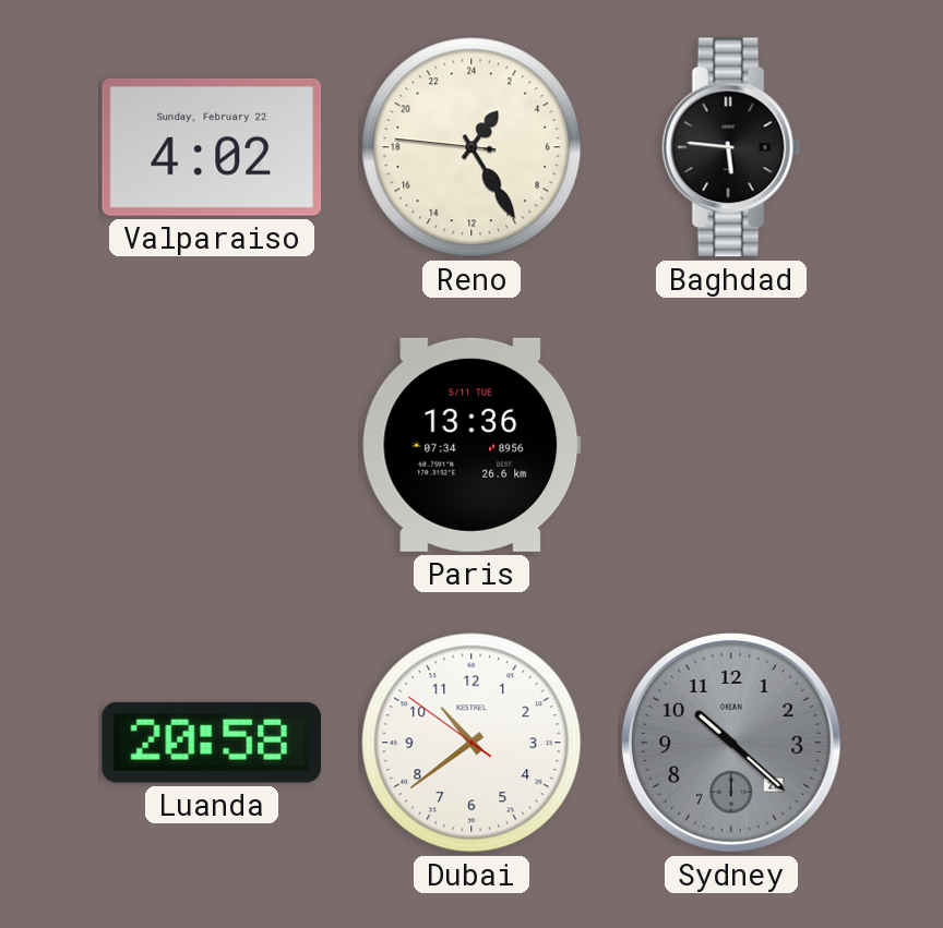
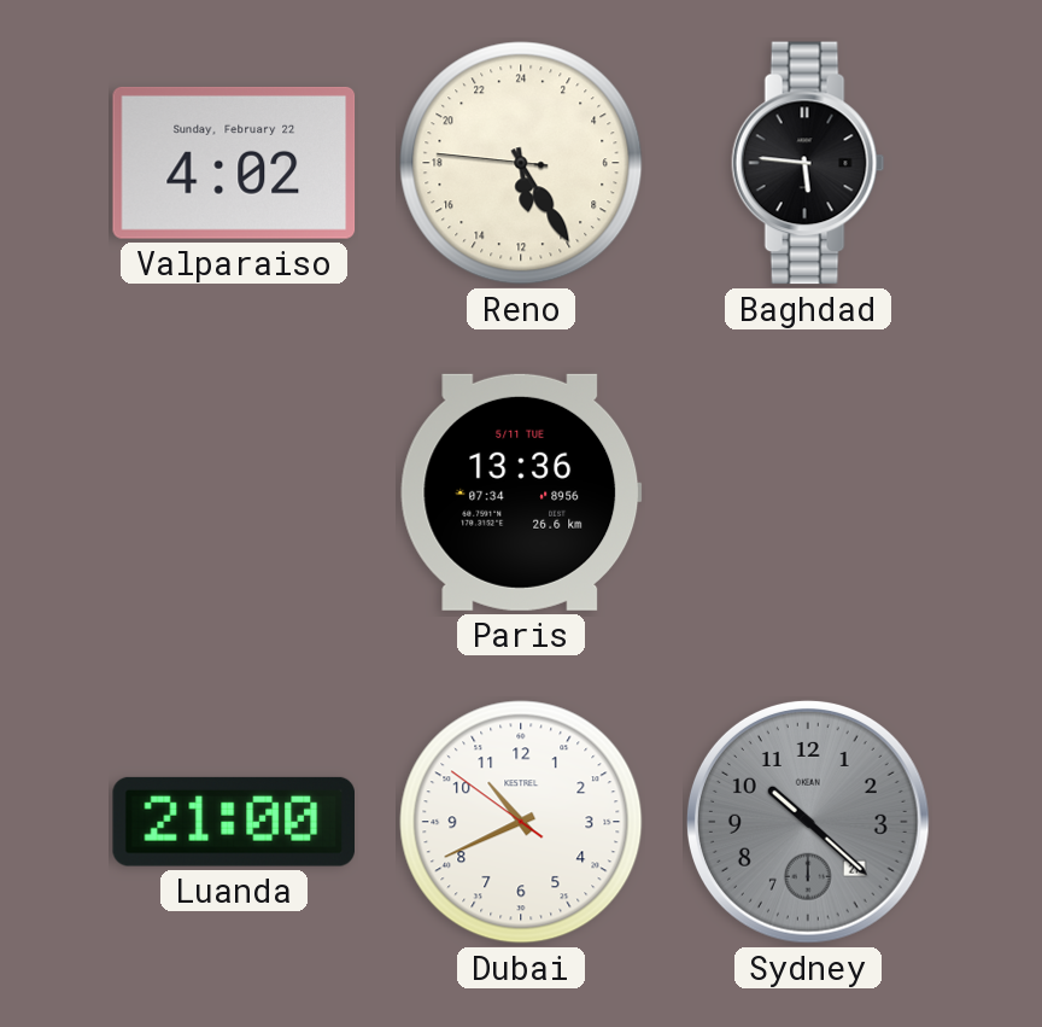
Reno: 2:24 -> 11:24 (521, 163)
Luanda: 20:58 -> 21:00 (233, 822)
Dubai: 10:38 -> 10:40 (521, 822)
